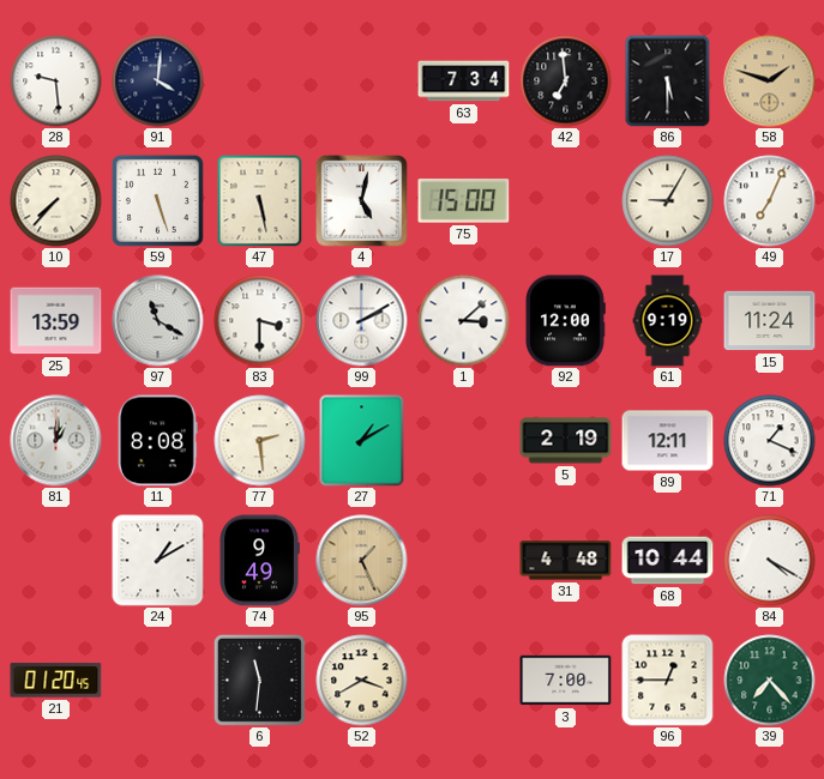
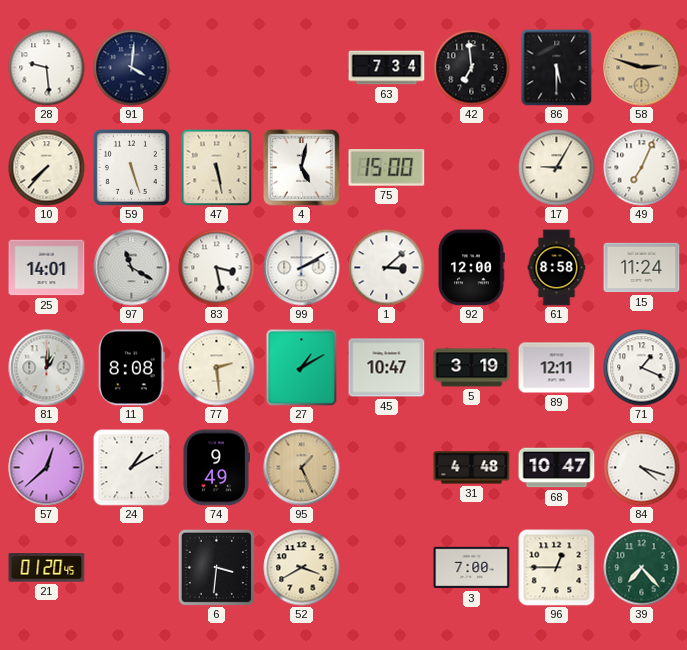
58: 1:48 -> 2:48 (642, 68)
25: 13:59 -> 14:01 (47, 268)
83: 3:30 -> 3:28 (217, 268)
61: 9:19 -> 8:58 (557, 268)
45: none -> 10:47 (387, 368)
5: 2:19 -> 3:19 (472, 368)
57: none -> 12:38 (47, 468)
68: 10:44 -> 10:47 (557, 468)
84: 4:20 -> 4:18 (642, 468)
6: 11:31 -> 3:31 (216, 567)
